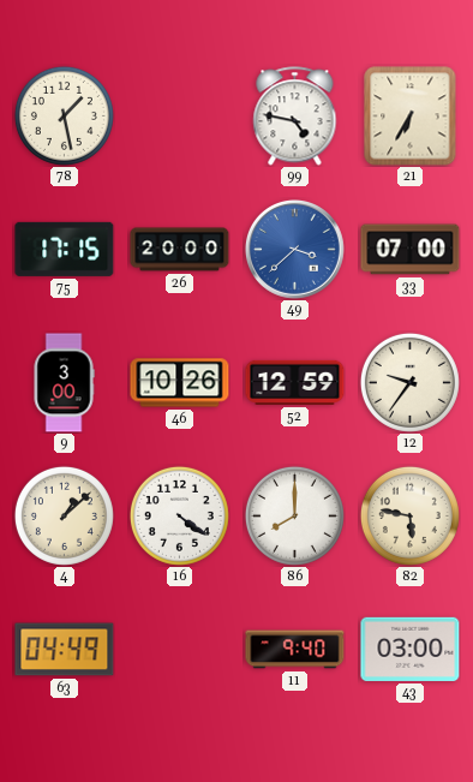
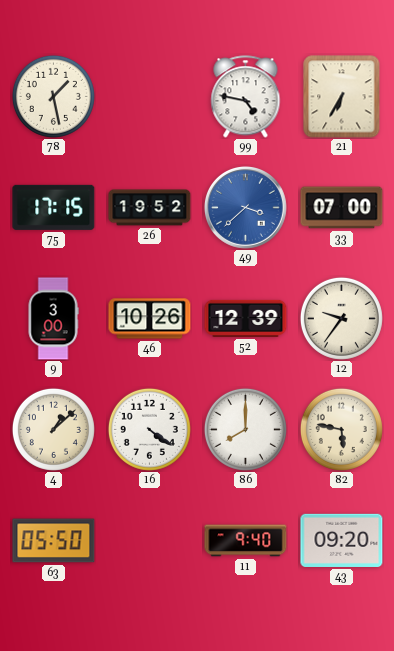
26: 20:00 -> 19:52 (150, 208)
52: 12:59 -> 12:39 (246, 318)
63: 04:49 -> 05:50 (54, 541)
43: 03:00 -> 09:20 (342, 540)
